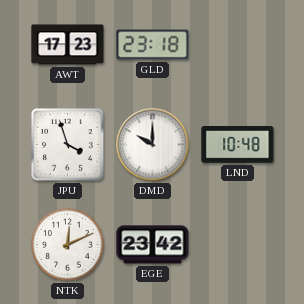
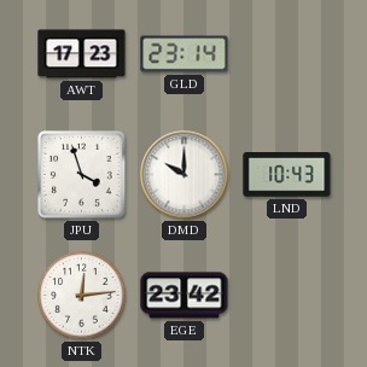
GLD: 23:18 -> 23:14 (185, 54)
LND: 10:48 -> 10:43 (287, 175)
NTK: 12:11 -> 12:14 (82, 296)
